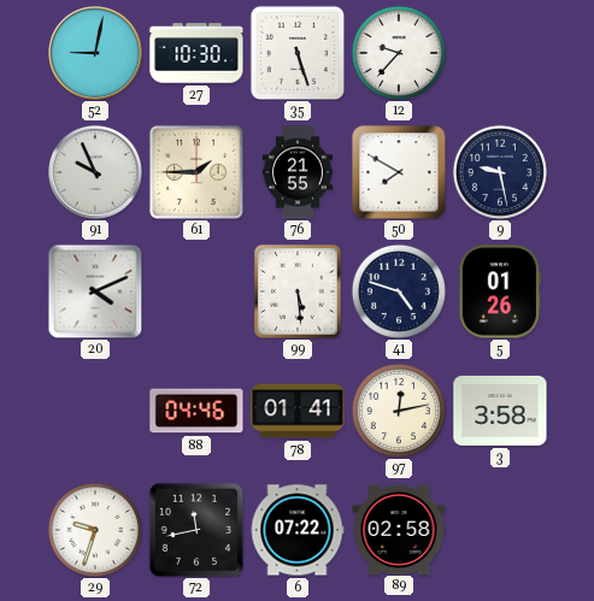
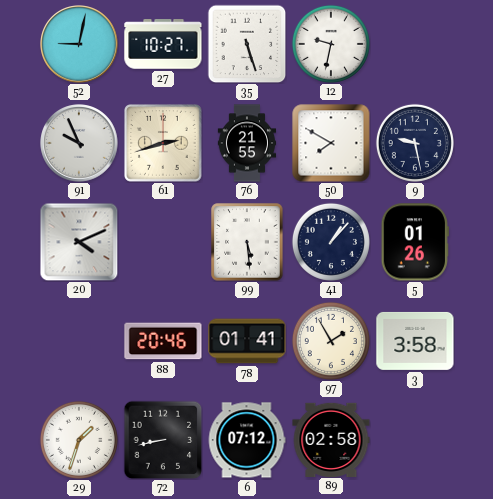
27: 10:30 -> 10:27 (163, 44)
12: 9:37 -> 9:32 (331, 44)
61: 1:45 -> 2:42 (164, 144)
41: 4:48 -> 1:07 (331, 242)
88: 04:46 -> 20:46 (163, 341)
97: 12:13 -> 1:55 (331, 341)
29: 9:33 -> 1:33 (79, 440)
72: 11:43 -> 8:43 (163, 440)
6: 07:22 -> 07:12 (247, 440)
